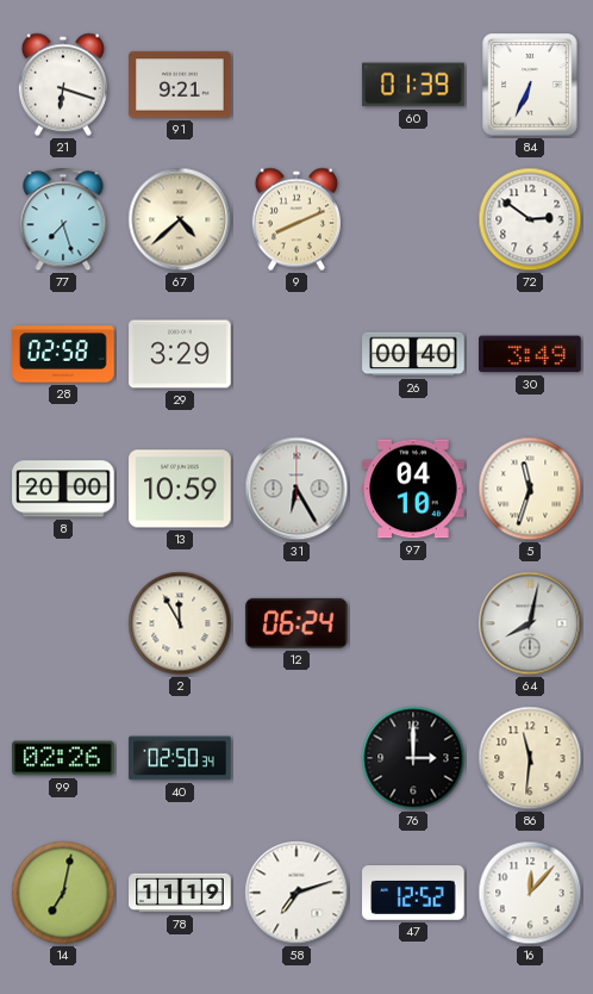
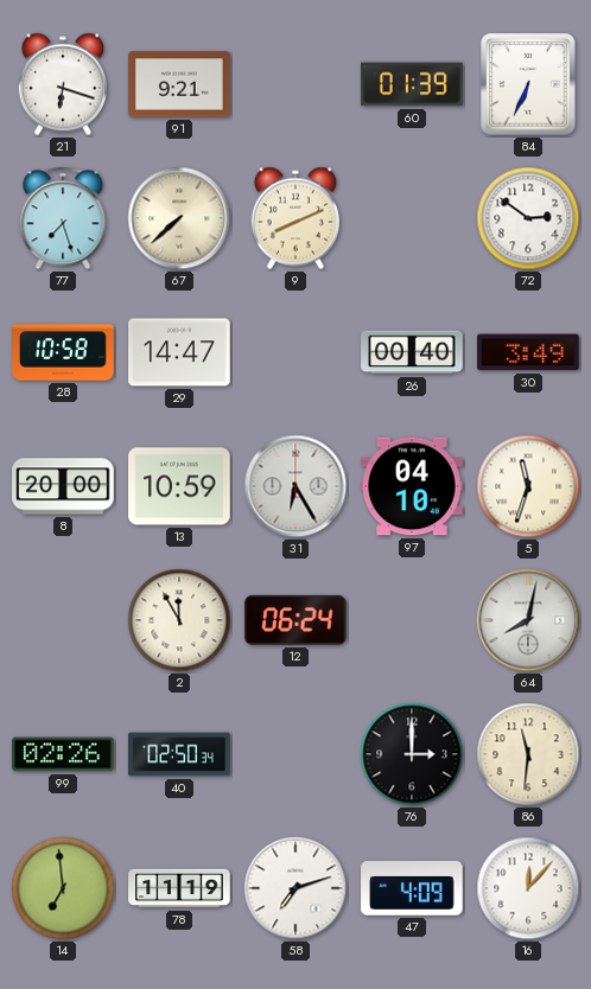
67: 4:38 -> 7:38 (179, 218)
28: 02:58 -> 10:58 (63, 352)
29: 3:29 -> 14:47 (179, 352)
14: 7:02 -> 6:59 (63, 888)
47: 12:52 -> 4:09 (412, 889)
